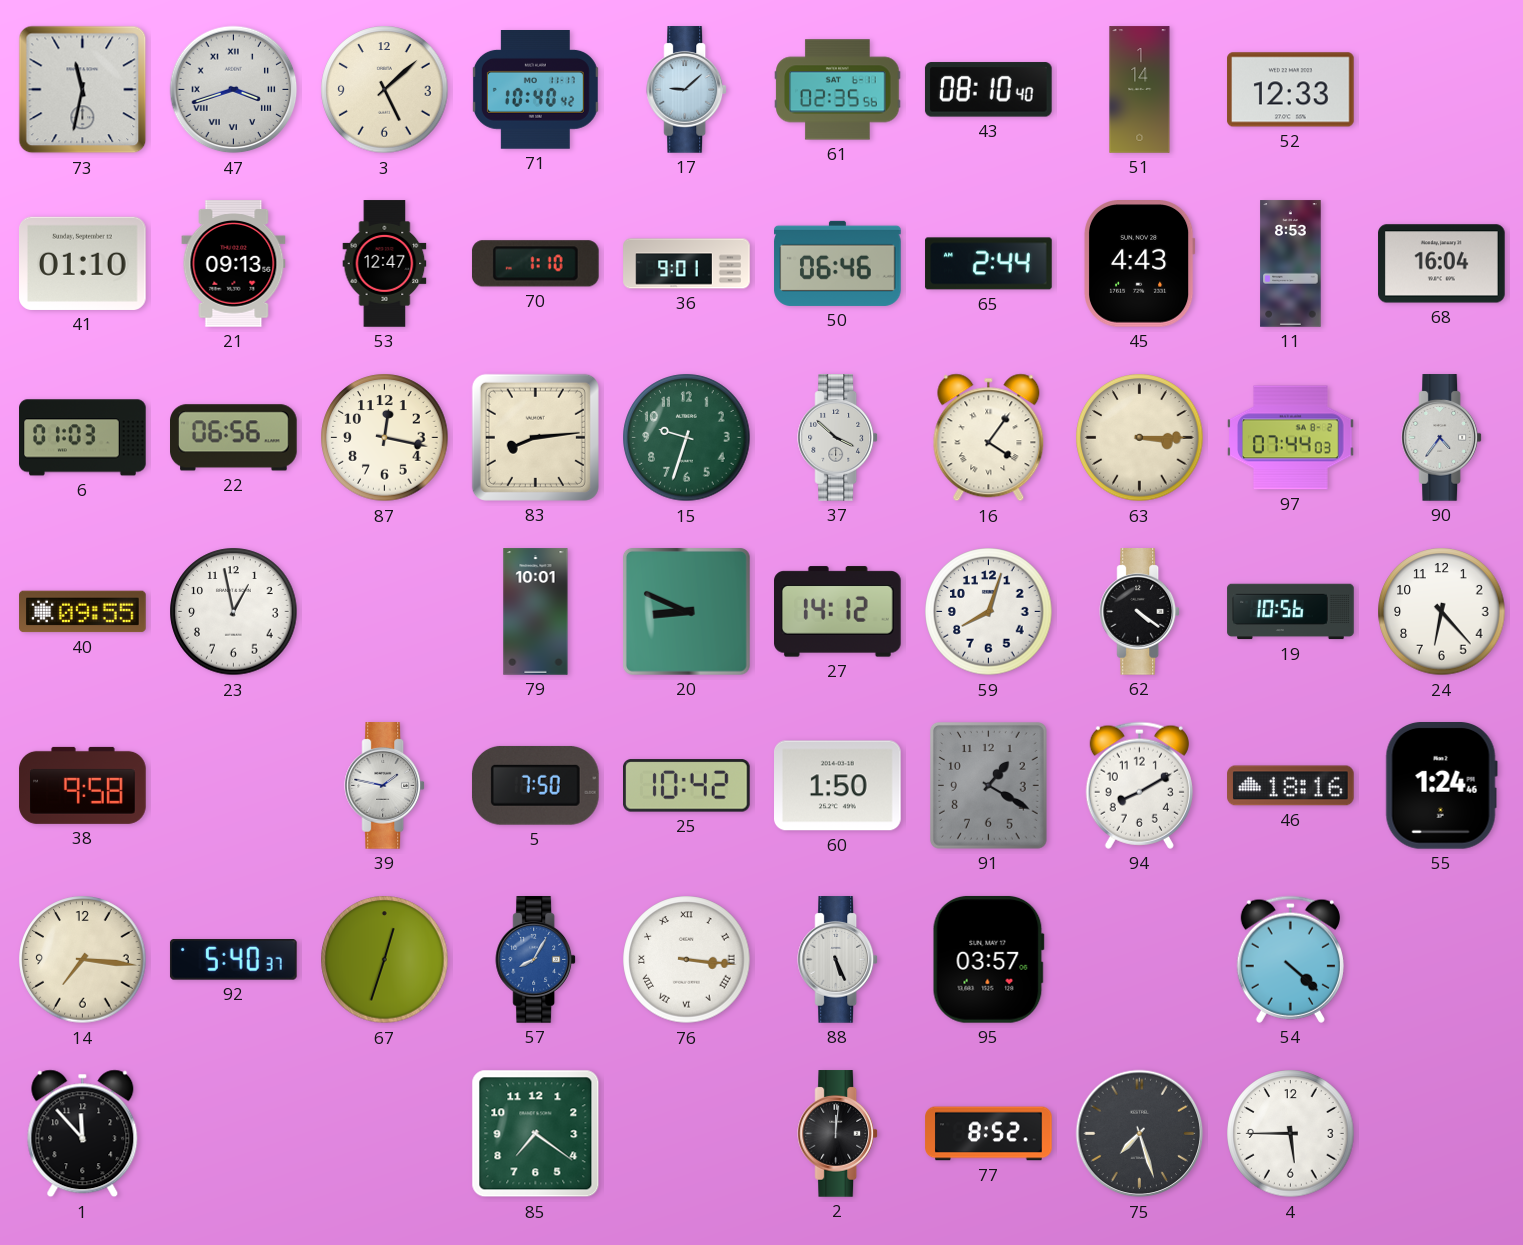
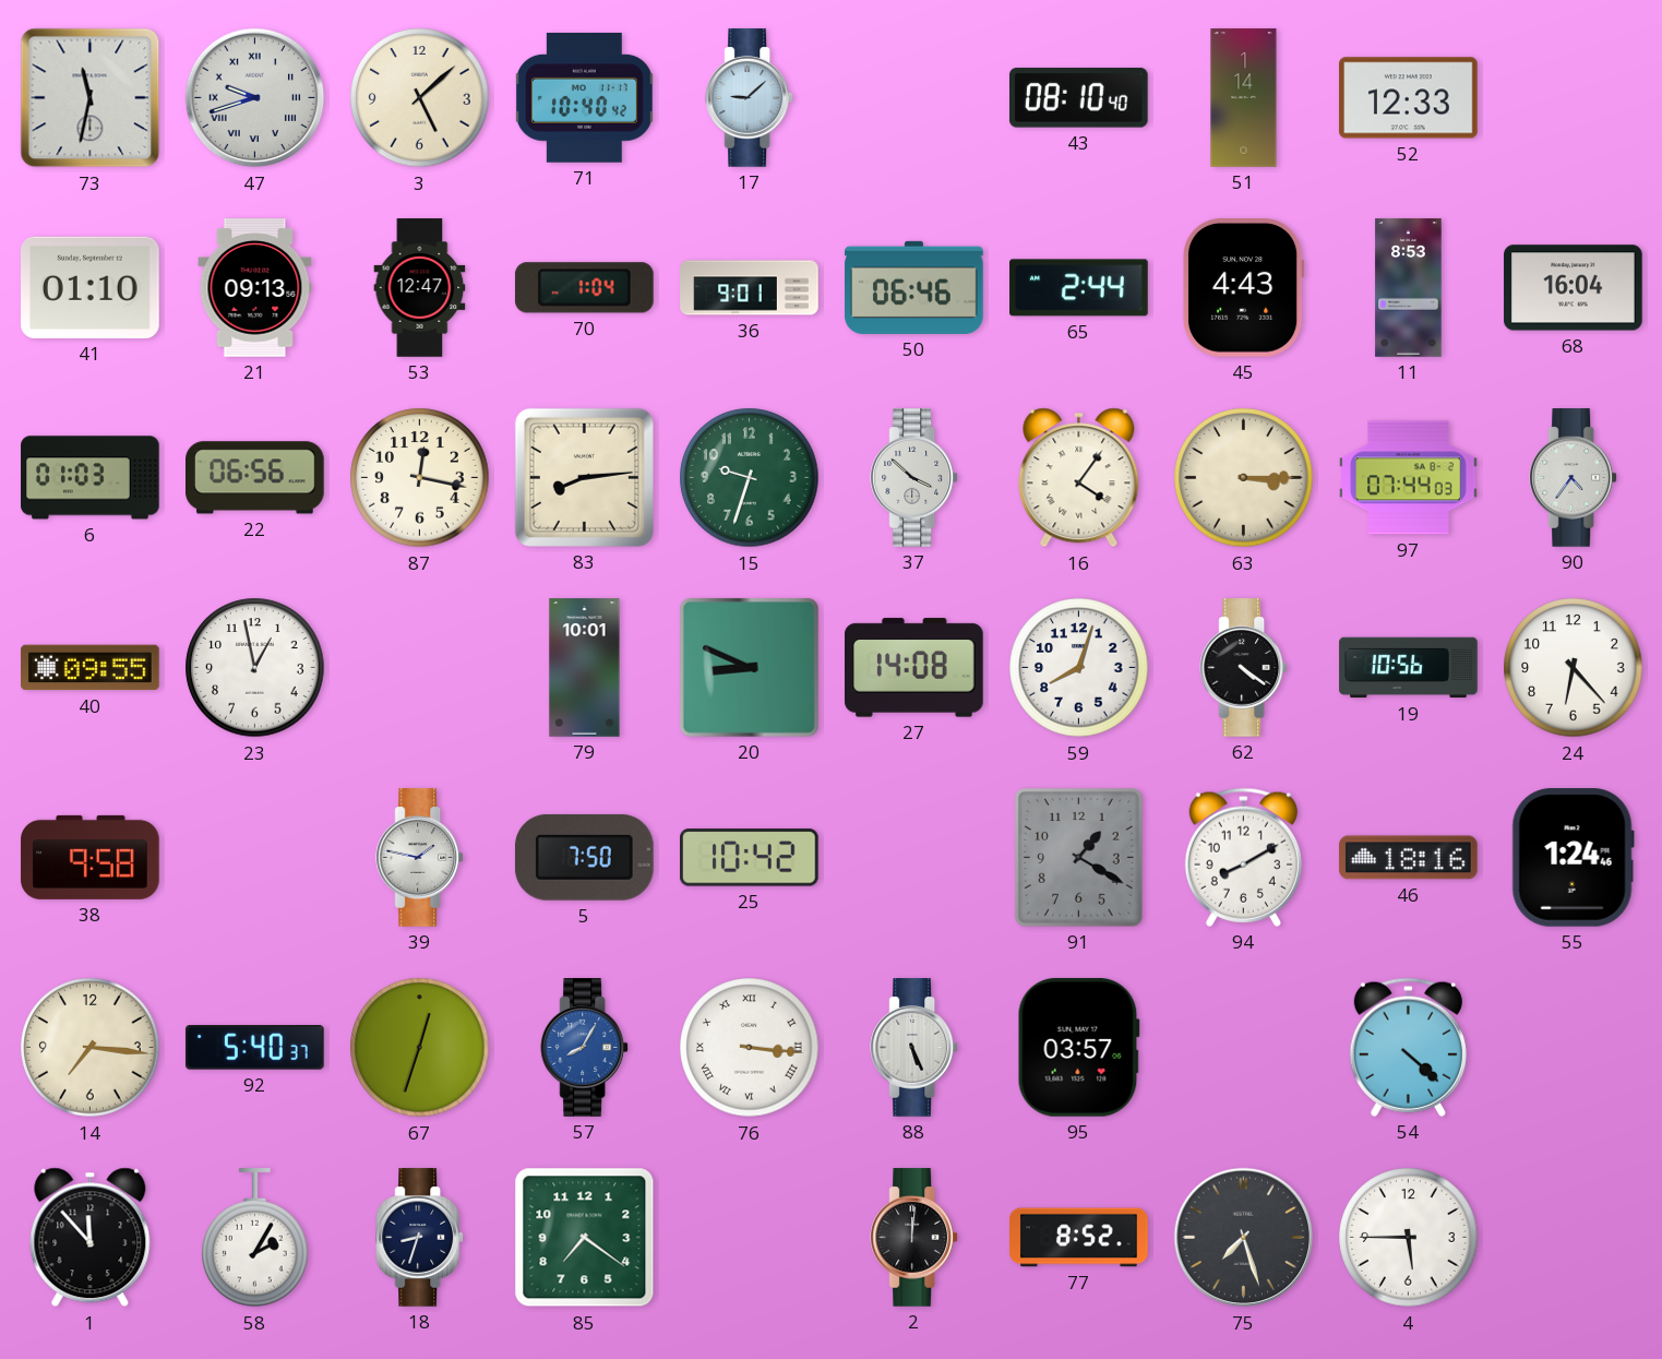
47: 3:42 -> 9:42 (255, 98)
61: 02:35 -> none (838, 90)
70: 1:10 -> 1:04 (584, 288)
27: 14:12 -> 14:08 (914, 668)
60: 1:50 -> none (838, 786)
58: none -> 2:05 (255, 1238)
18: none -> 8:33 (420, 1238)
